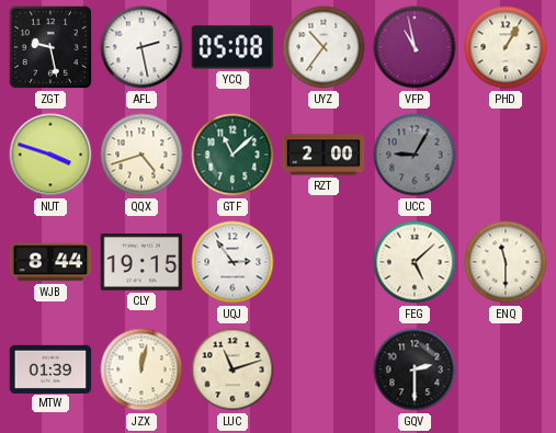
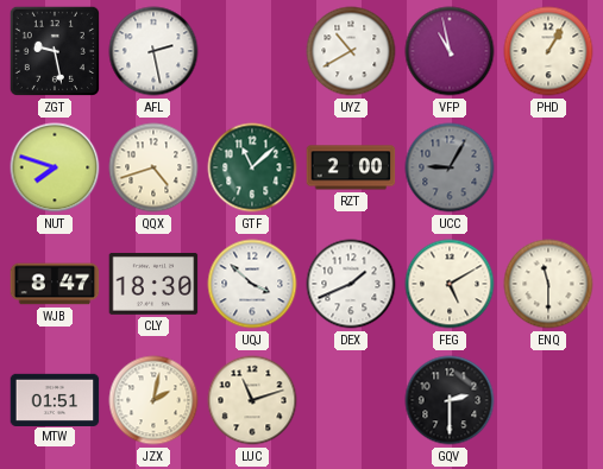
YCQ: 05:08 -> none (232, 47)
UYZ: 10:36 -> 10:40 (351, 51)
NUT: 3:48 -> 7:48 (55, 167)
WJB: 8:44 -> 8:47 (55, 284)
CLY: 19:15 -> 18:30 (153, 285)
UQJ: 2:54 -> 3:52 (252, 284)
DEX: none -> 1:41 (351, 284)
FEG: 5:08 -> 5:10 (450, 284)
MTW: 01:39 -> 01:51 (55, 399)
JZX: 12:02 -> 2:02 (153, 400)
